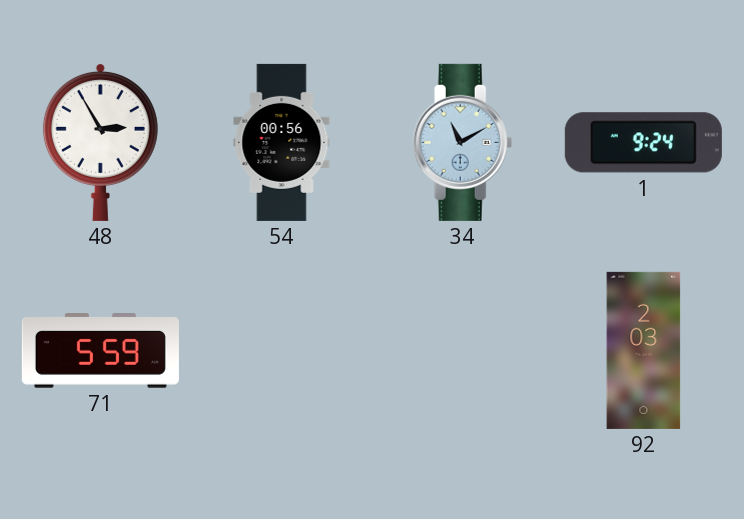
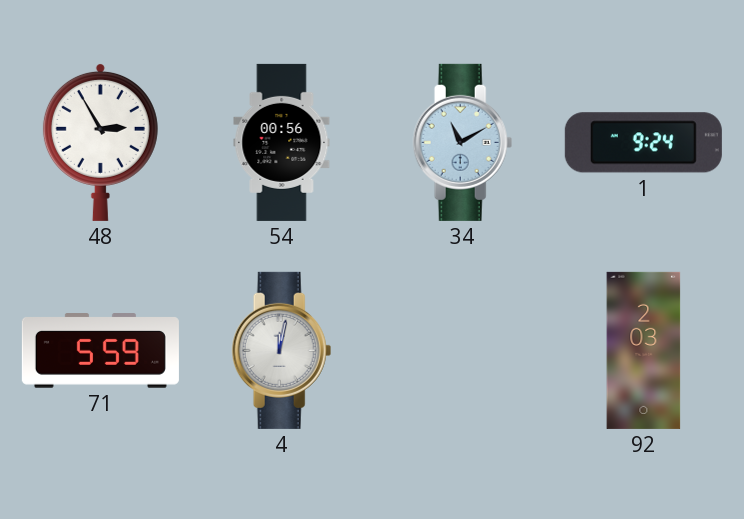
4: none -> 12:02 (282, 350)
